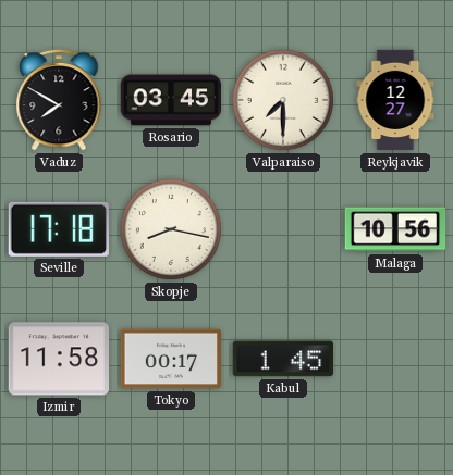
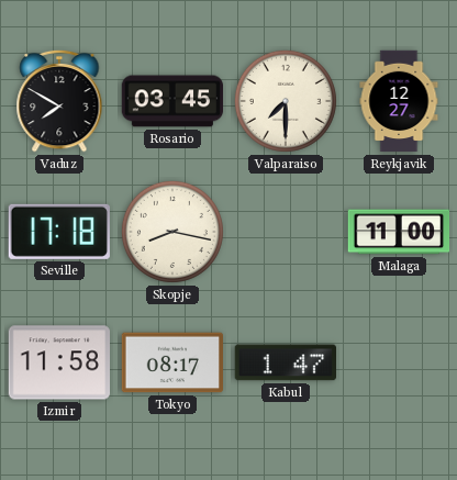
Malaga: 10:56 -> 11:00 (399, 232)
Tokyo: 00:17 -> 08:17 (172, 362)
Kabul: 1:45 -> 1:47 (285, 362)
